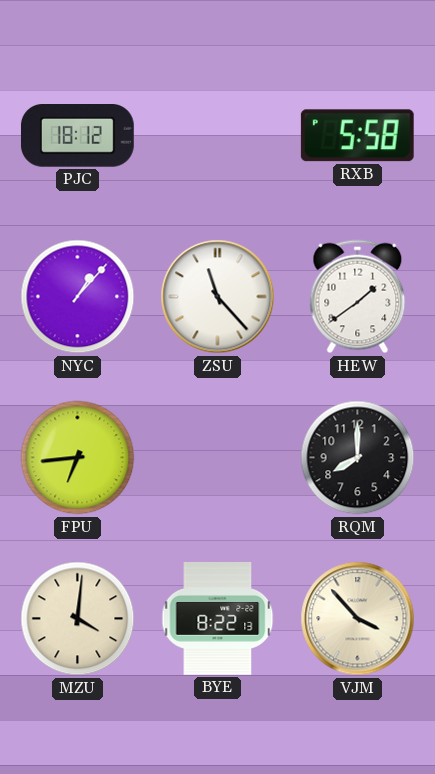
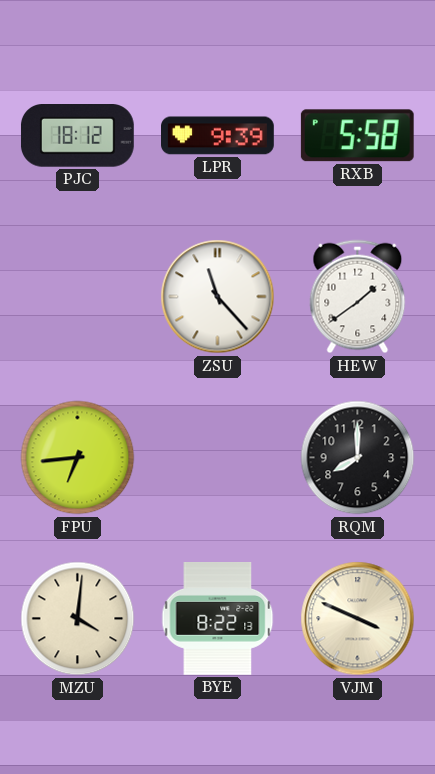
LPR: none -> 9:39 (218, 136)
NYC: 1:07 -> none (78, 297)
VJM: 3:53 -> 3:49 (358, 619)
